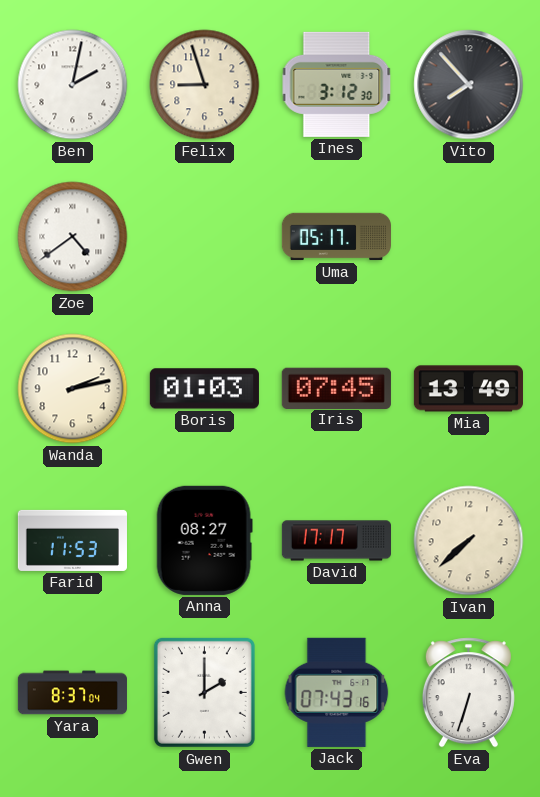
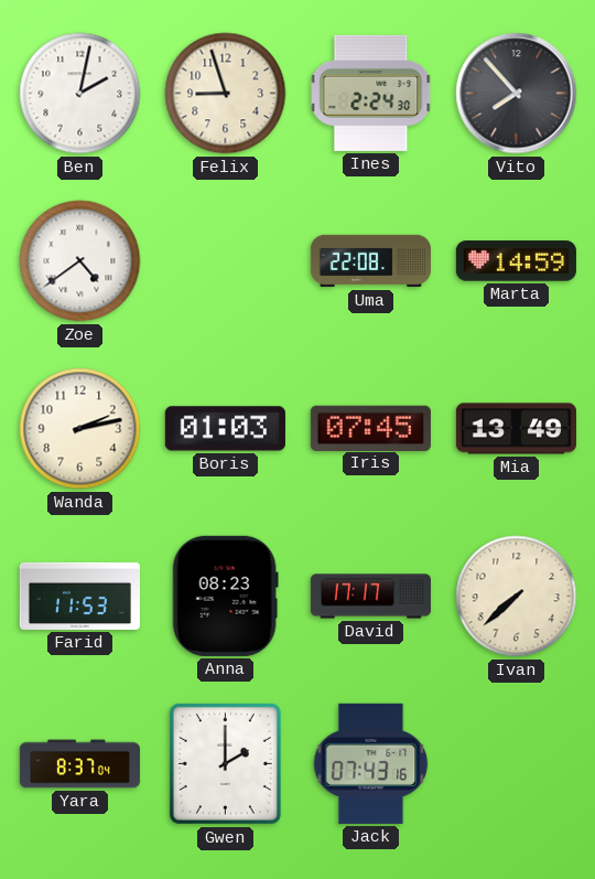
Ines: 3:12 -> 2:24 (371, 93)
Uma: 05:17 -> 22:08 (370, 261)
Marta: none -> 14:59 (516, 261)
Anna: 08:27 -> 08:23 (225, 596)
Eva: 6:33 -> none (468, 693)
